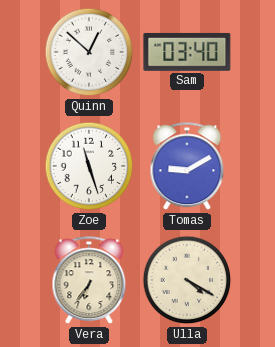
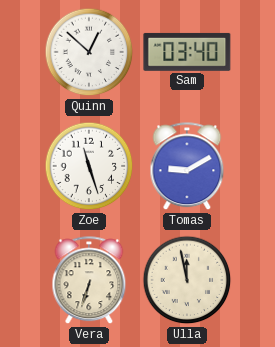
Vera: 6:36 -> 6:33 (89, 281)
Ulla: 4:20 -> 11:58 (187, 280)
